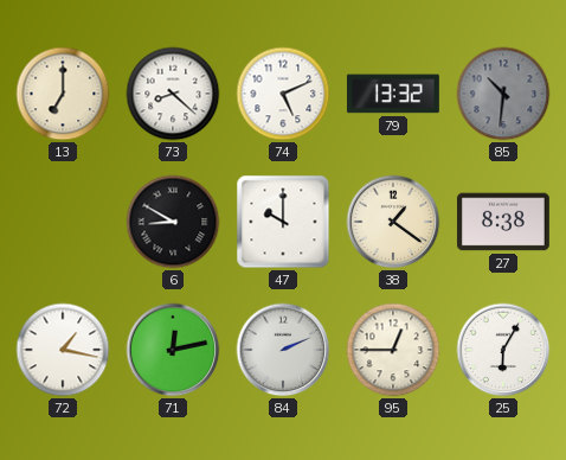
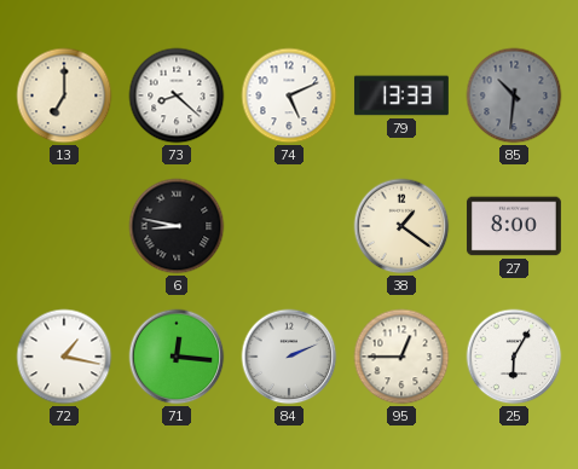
79: 13:32 -> 13:33 (401, 95)
6: 8:50 -> 8:47 (177, 226)
47: 10:00 -> none (283, 222)
27: 8:38 -> 8:00 (514, 226)
71: 12:13 -> 12:16 (177, 357)
